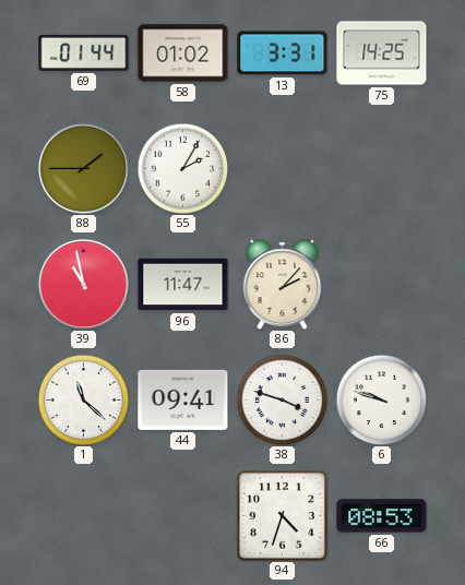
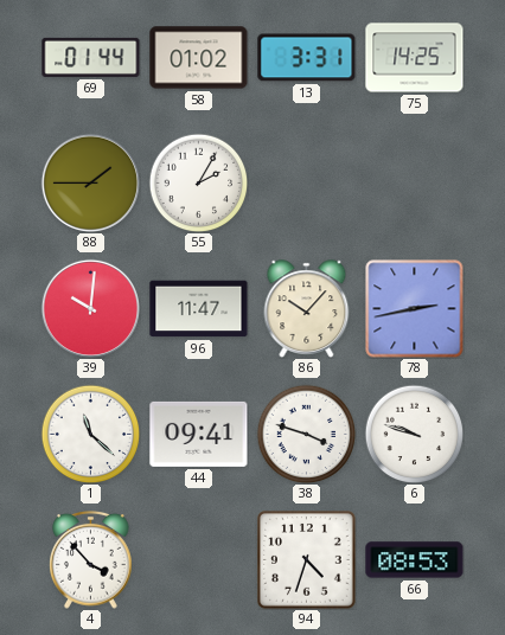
39: 10:58 -> 10:01 (90, 308)
86: 2:07 -> 10:07 (307, 309)
78: none -> 2:43 (415, 309)
4: none -> 3:53 (91, 560)
